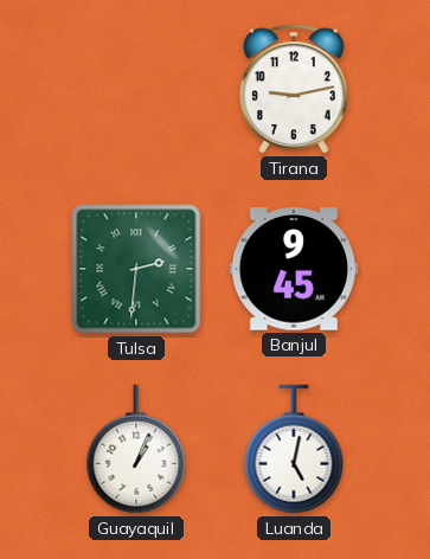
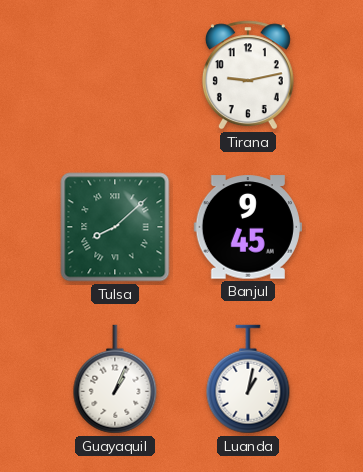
Tulsa: 2:31 -> 8:08 (115, 227)
Luanda: 5:02 -> 1:02 (248, 379)
